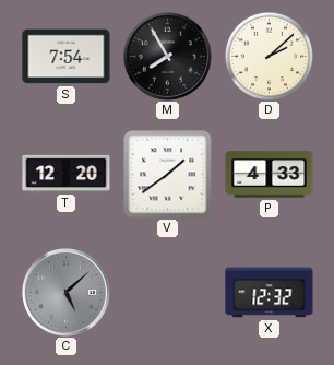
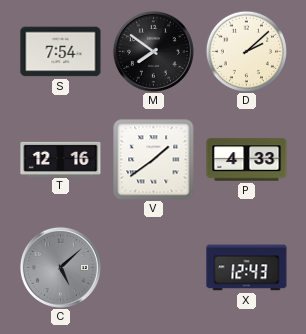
M: 7:55 -> 7:51 (153, 51)
T: 12:20 -> 12:16 (61, 159)
X: 12:32 -> 12:43 (247, 268)
